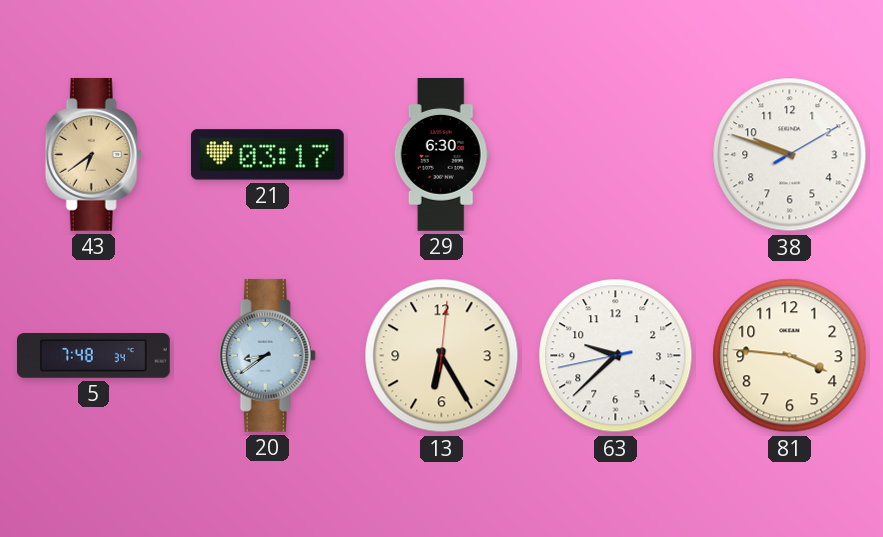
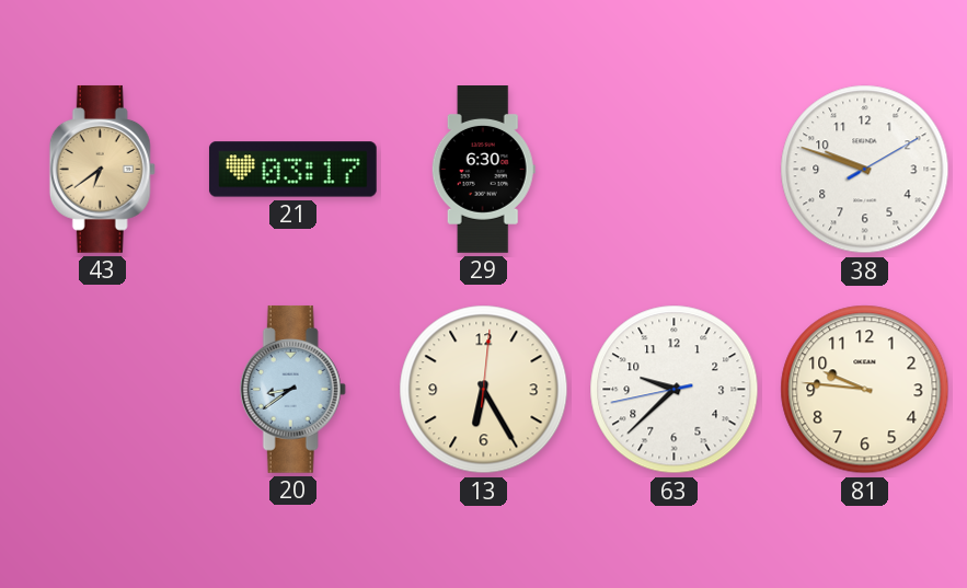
5: 7:48 -> none (94, 356)
81: 3:46 -> 9:46 (865, 390)
